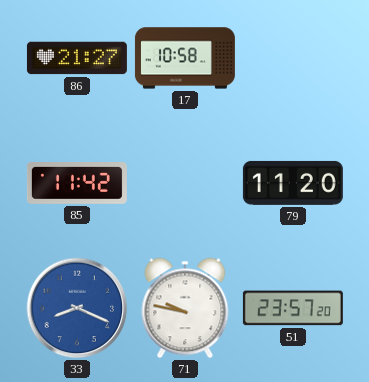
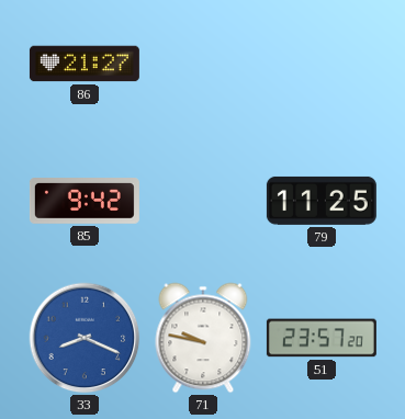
17: 10:58 -> none (185, 58)
85: 11:42 -> 9:42 (85, 202)
79: 11:20 -> 11:25 (322, 201)
